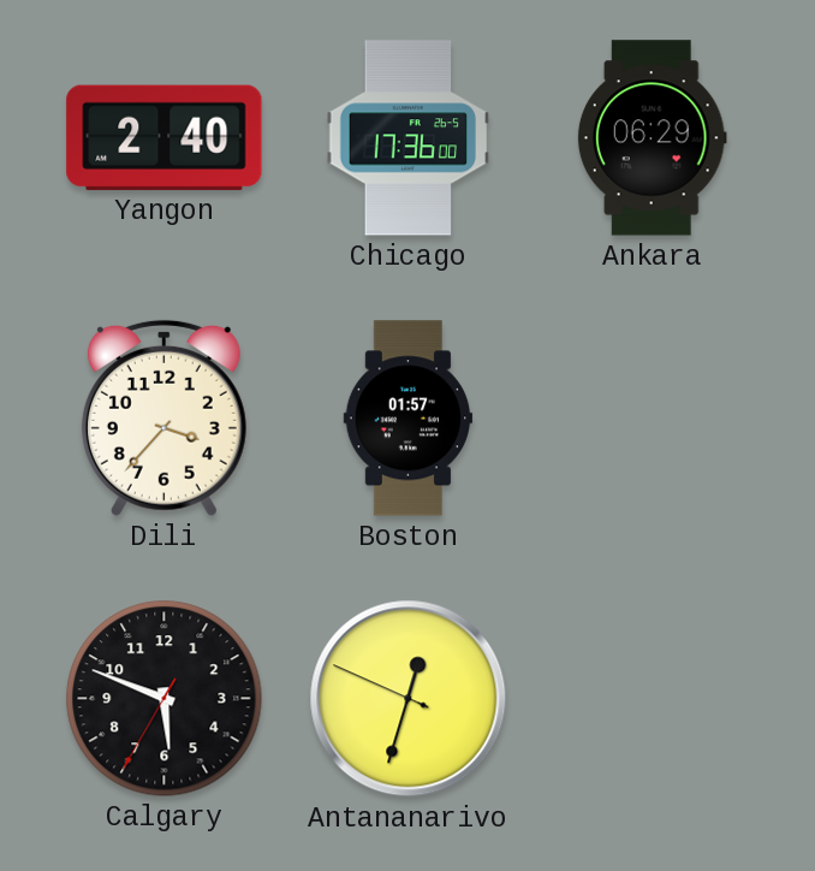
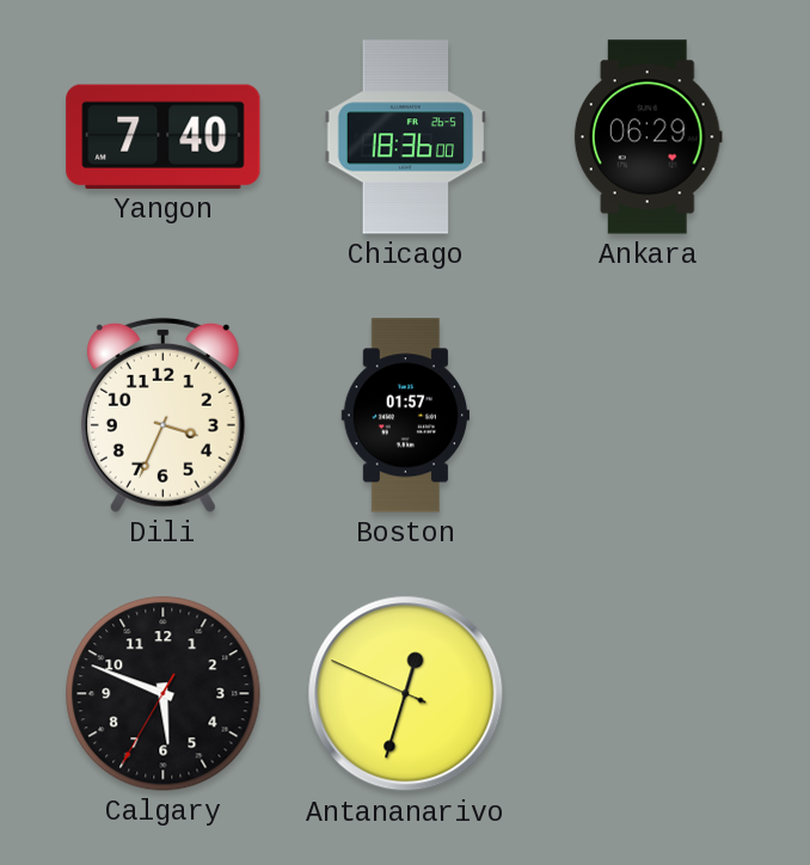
Yangon: 2:40 -> 7:40 (164, 136)
Chicago: 17:36 -> 18:36 (406, 137)
Dili: 3:37 -> 3:34 (162, 415)
